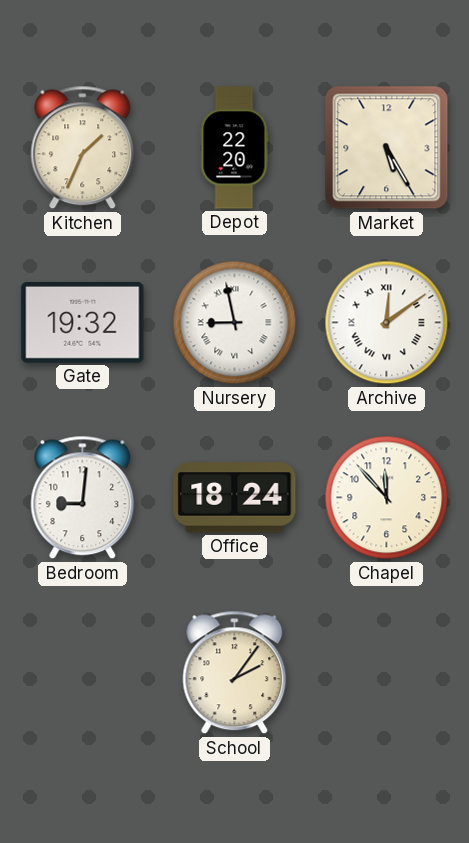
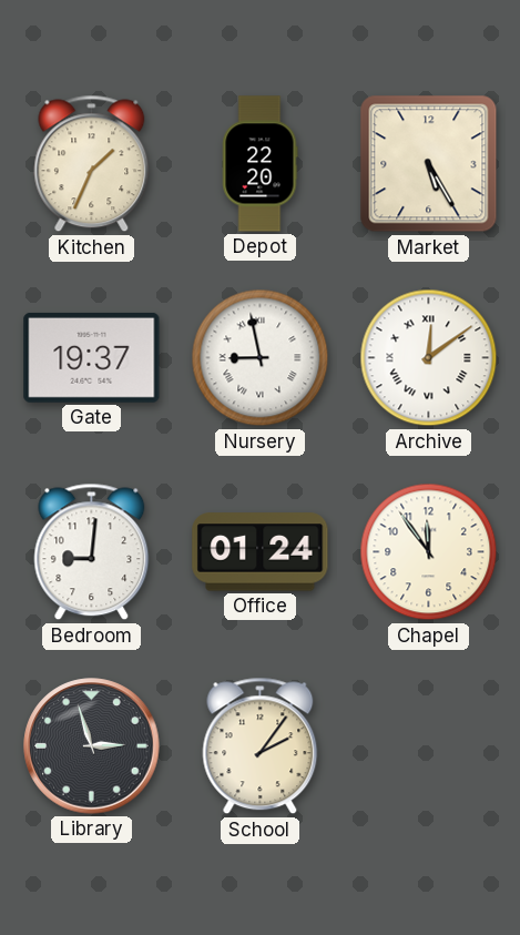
Gate: 19:32 -> 19:37 (92, 357)
Office: 18:24 -> 01:24 (261, 552)
Chapel: 11:53 -> 11:54 (429, 552)
Library: none -> 2:57 (92, 746)
